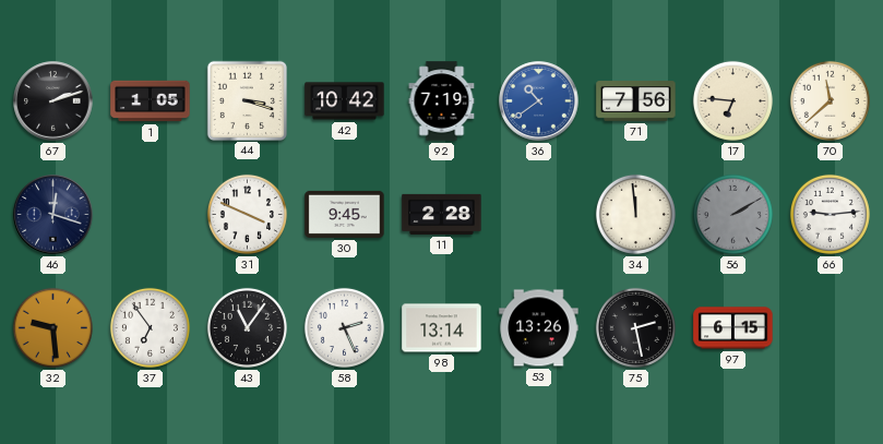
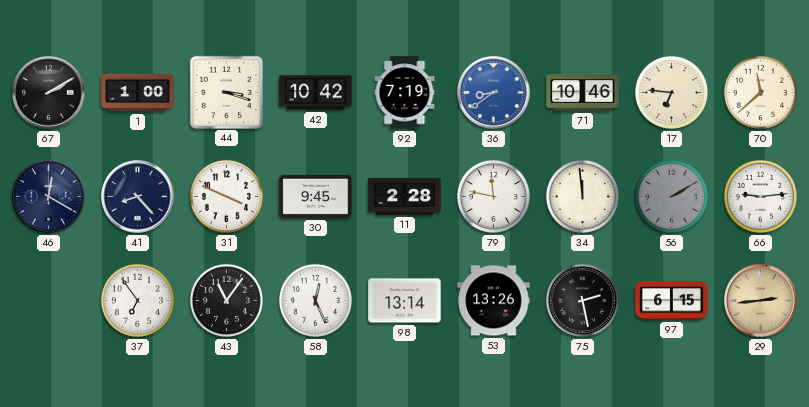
67: 2:12 -> 2:10 (49, 93)
1: 1:05 -> 1:00 (138, 93)
36: 10:39 -> 8:39 (494, 93)
71: 7:56 -> 10:46 (583, 93)
46: 12:18 -> 12:20 (49, 197)
41: none -> 8:23 (138, 197)
79: none -> 11:47 (493, 196)
32: 9:29 -> none (52, 327)
58: 2:26 -> 12:26 (315, 300)
29: none -> 2:44 (761, 301)
